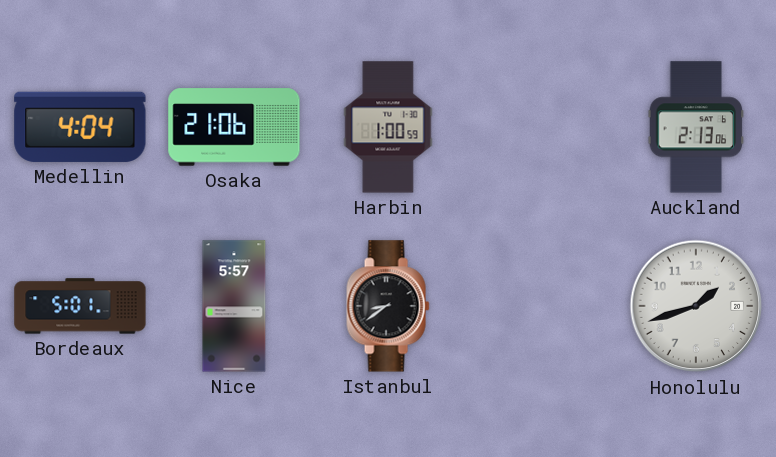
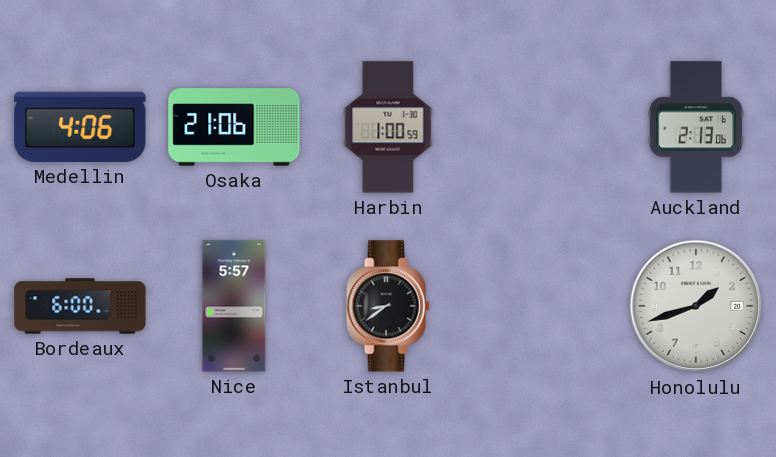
Medellin: 4:04 -> 4:06 (80, 127)
Bordeaux: 5:01 -> 6:00 (80, 306)
